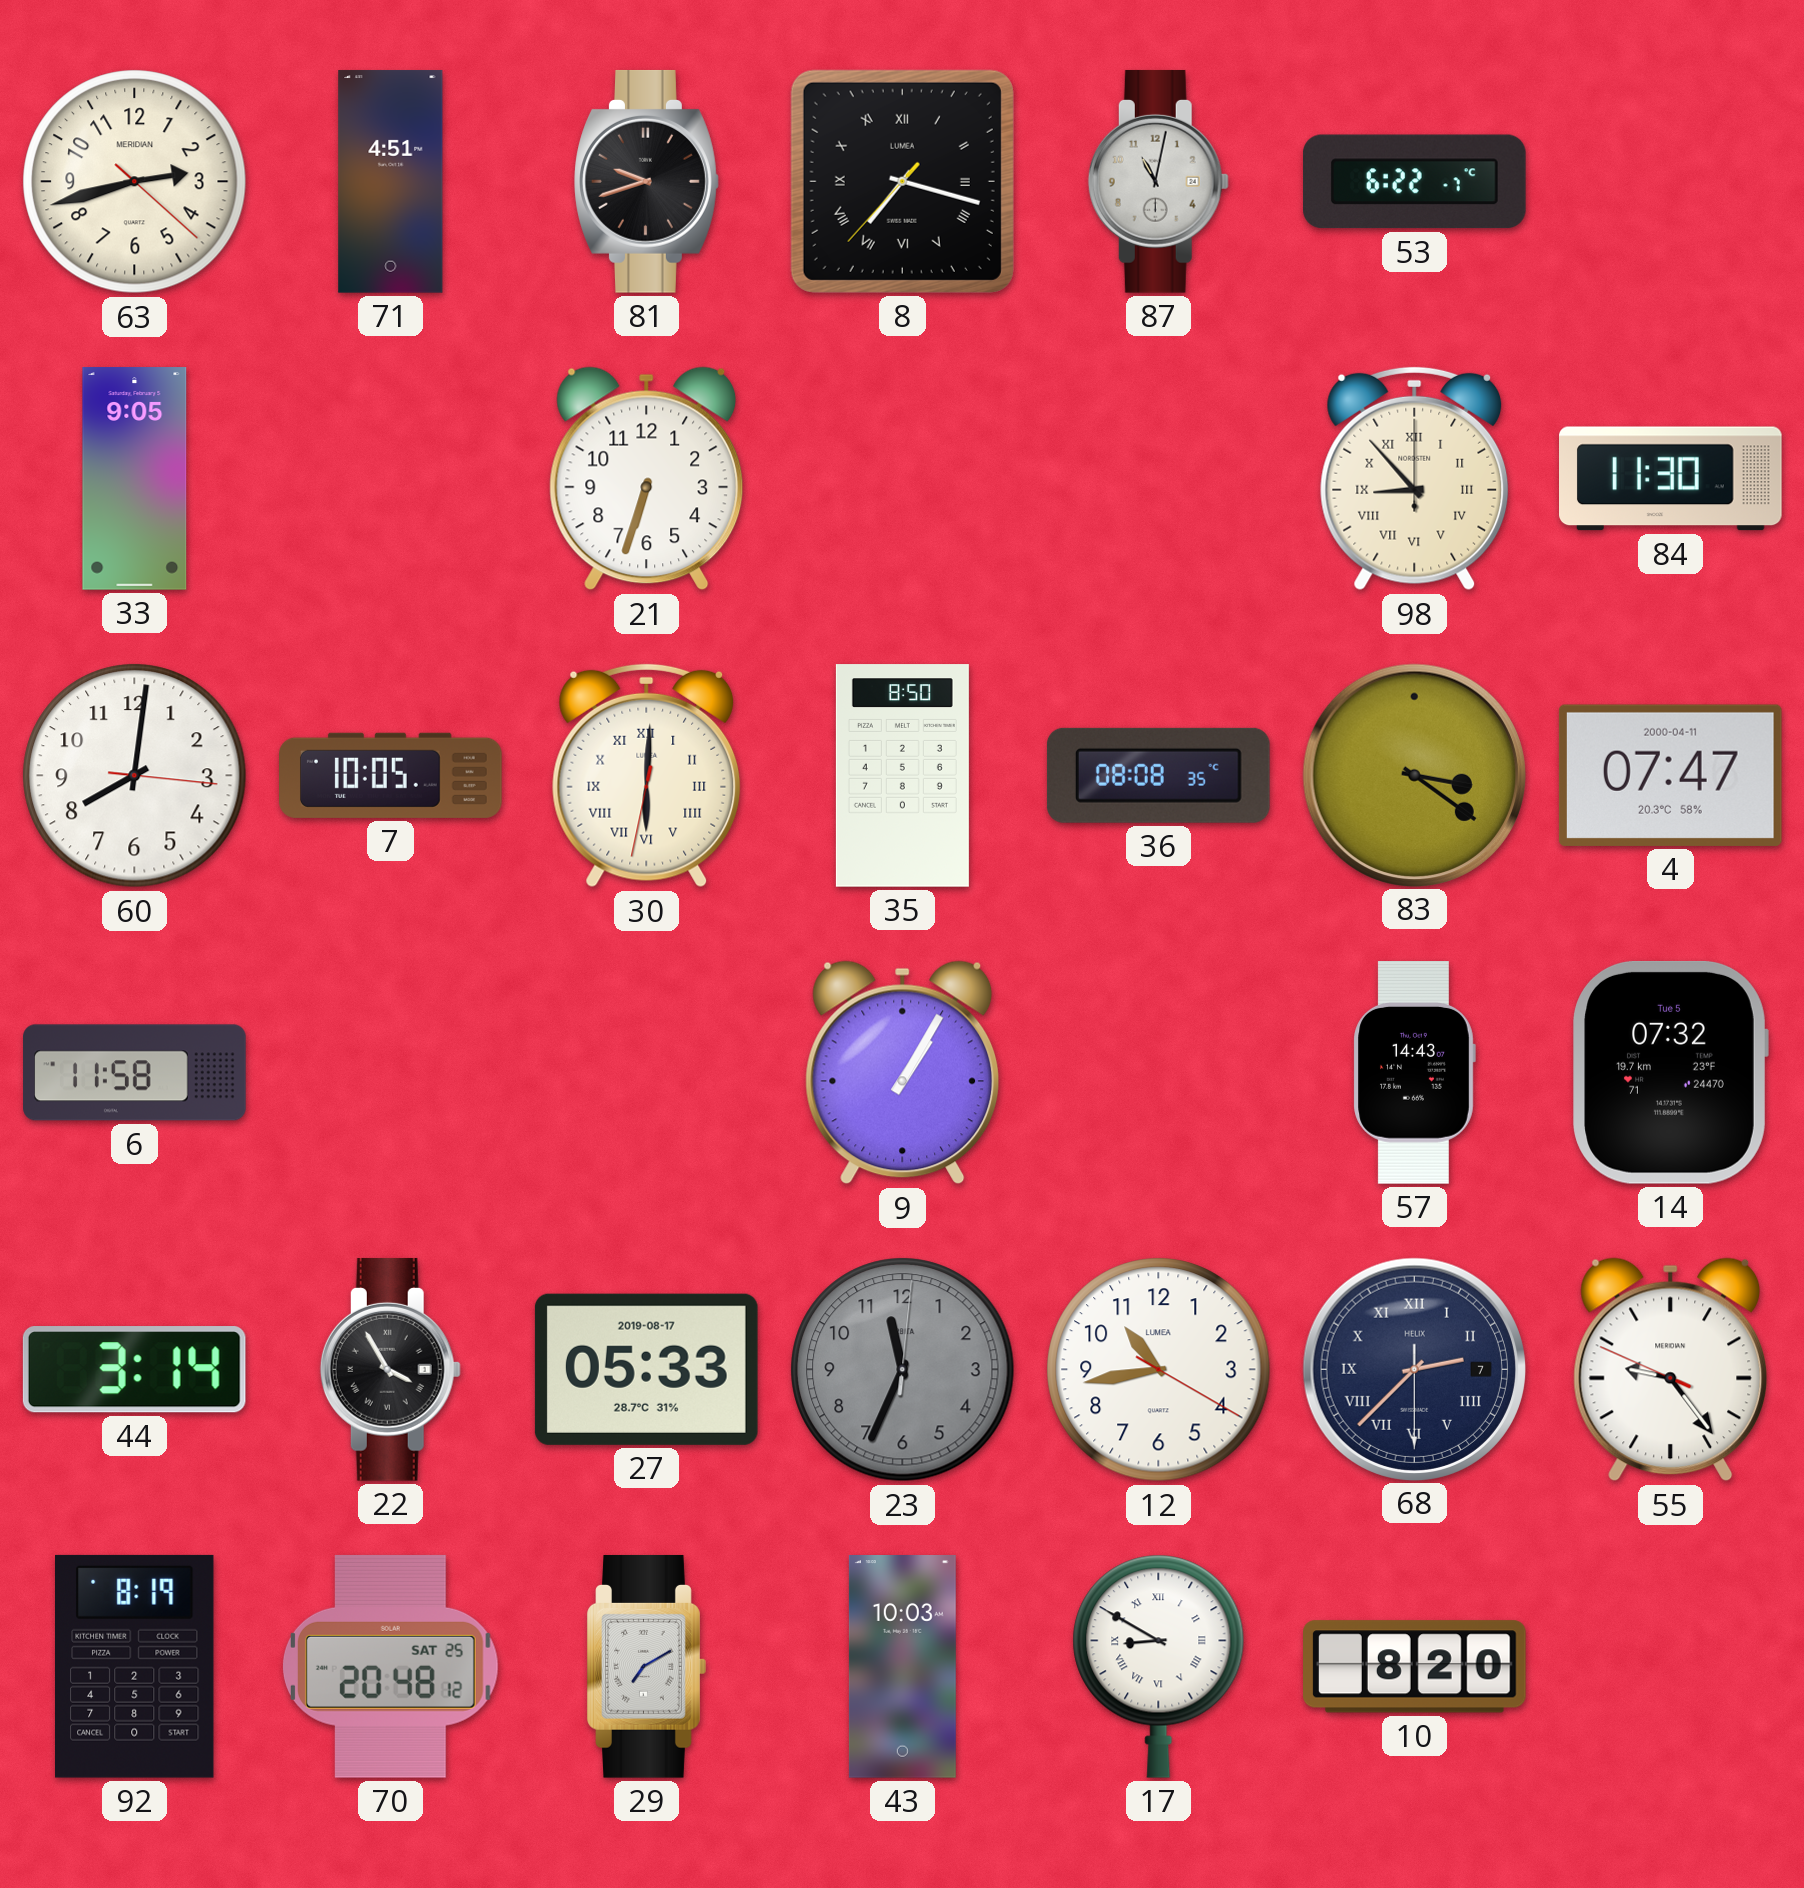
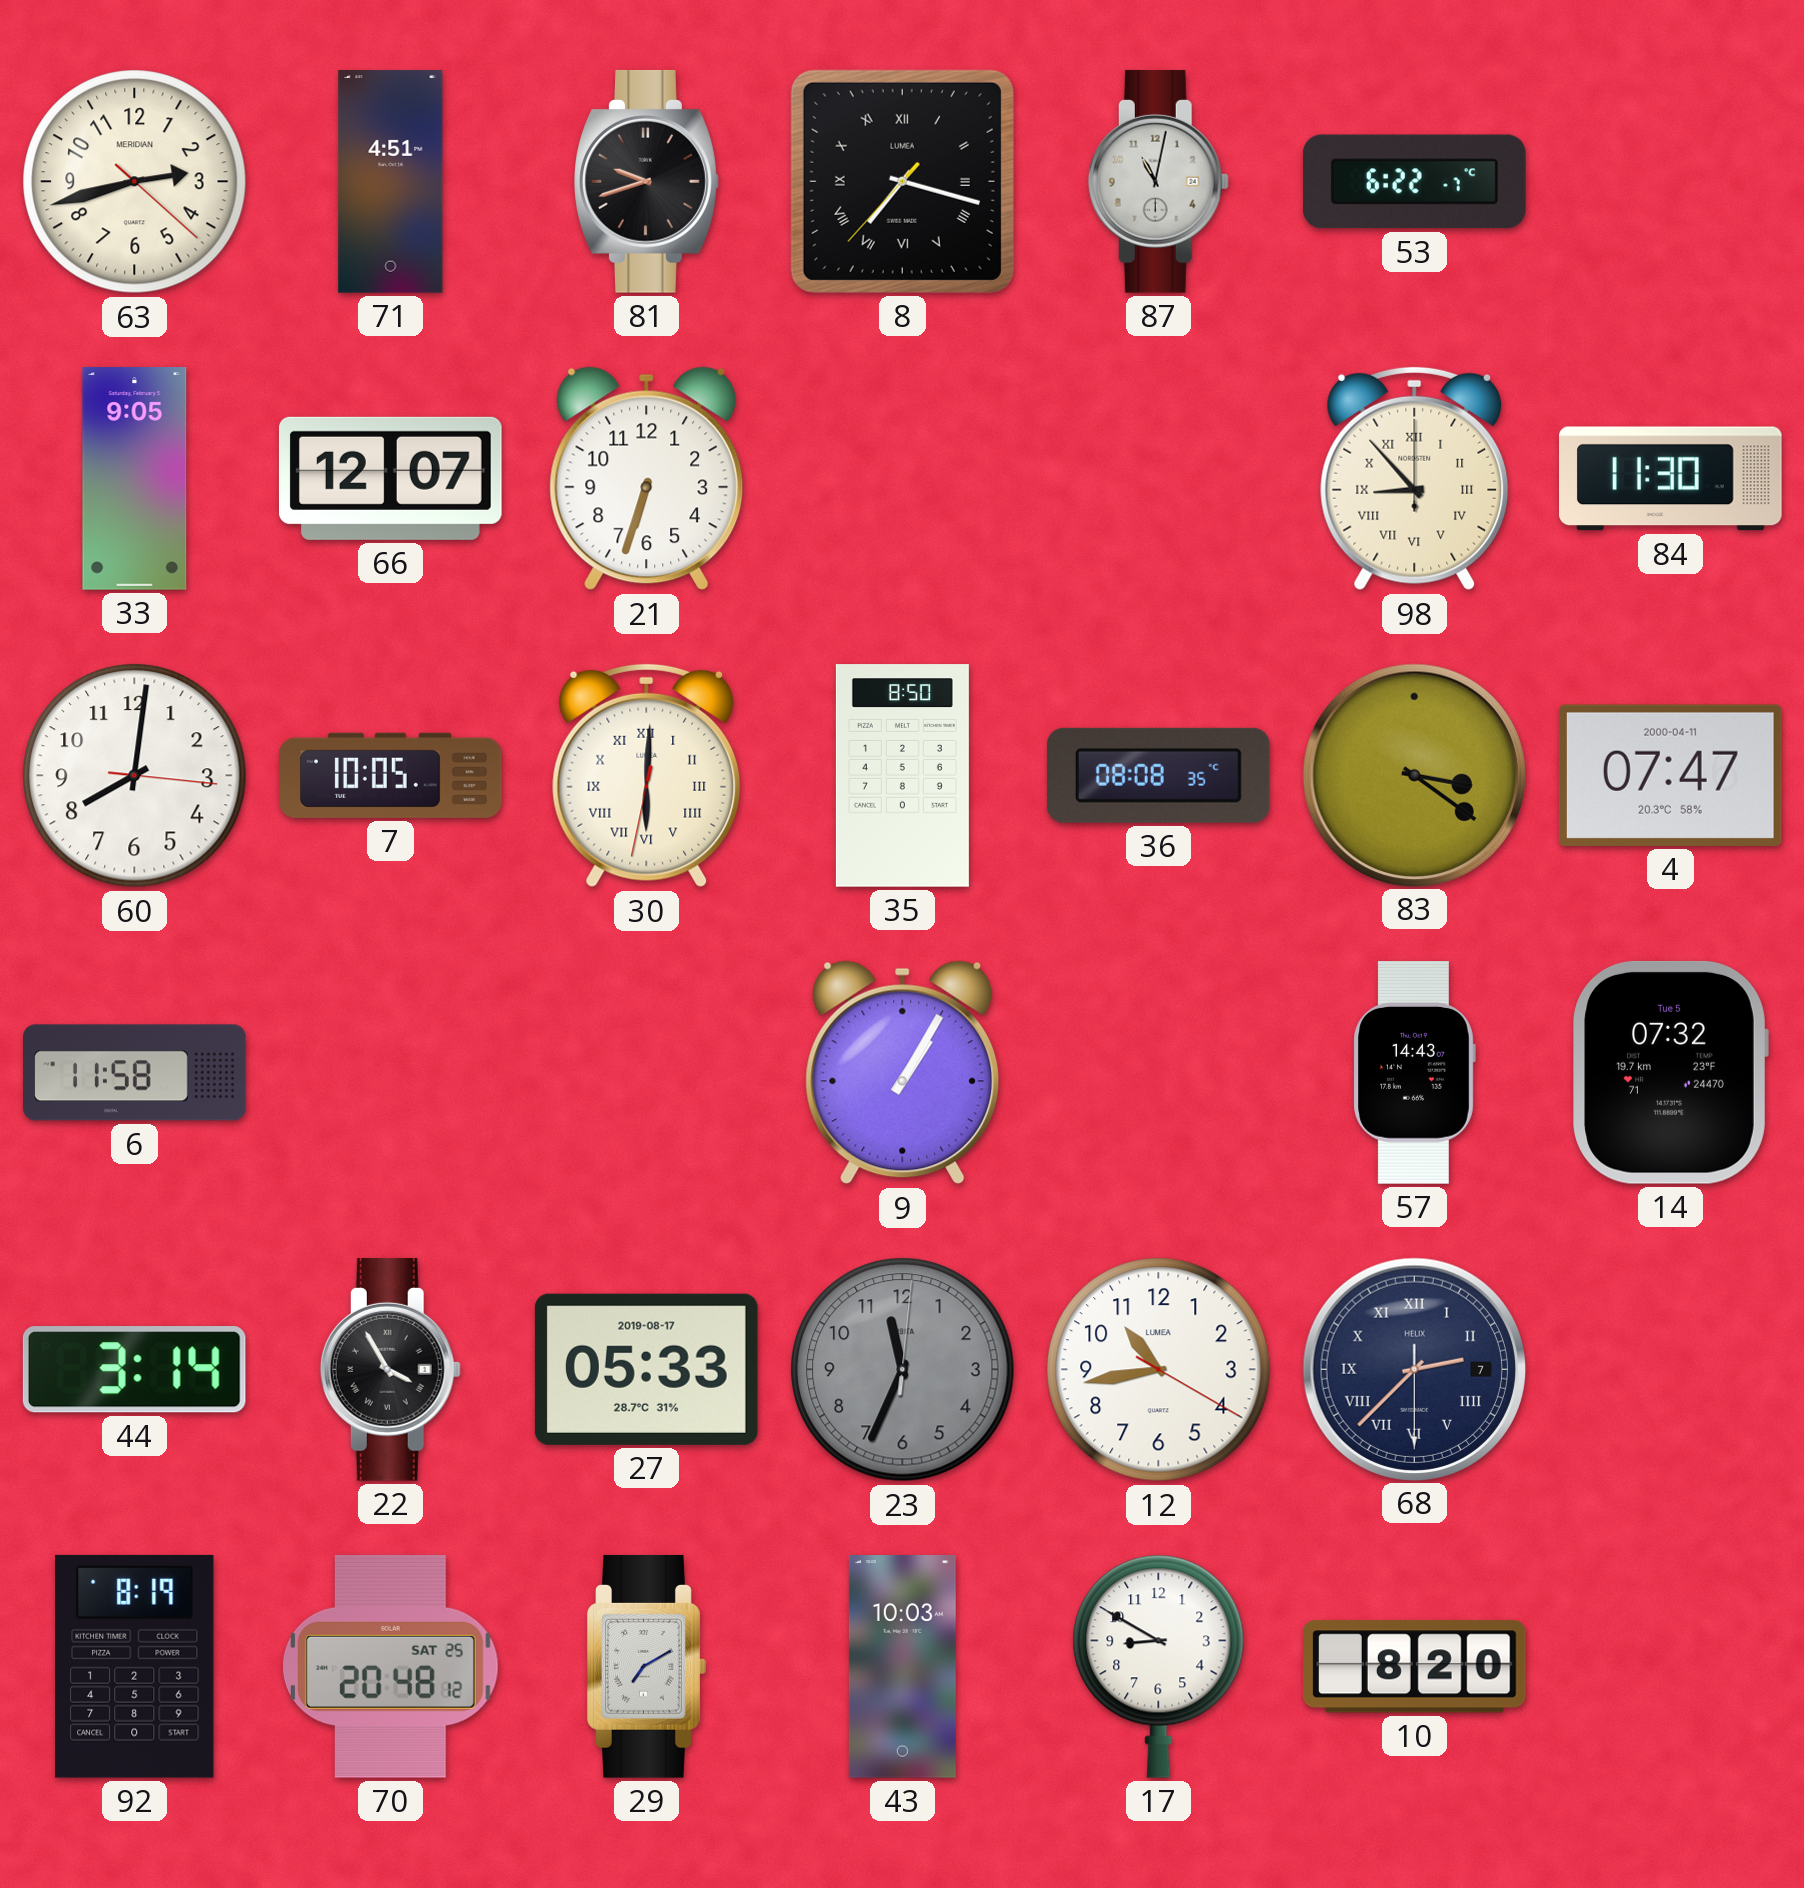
66: none -> 12:07 (390, 478)
55: 9:23 -> none (1671, 1370)
17 numerals: Roman -> Arabic (1159, 1666)
